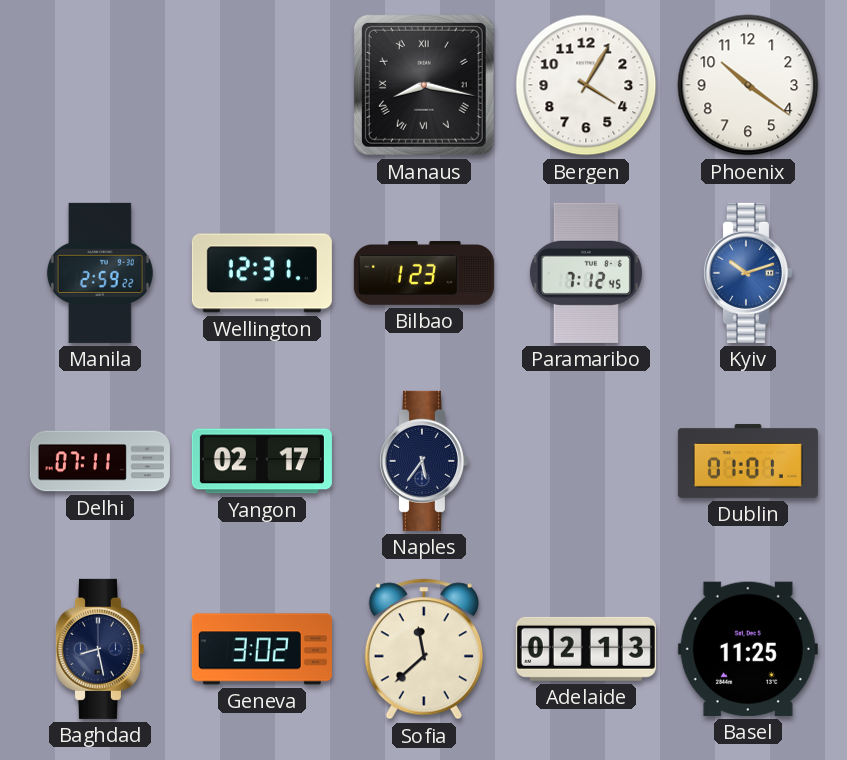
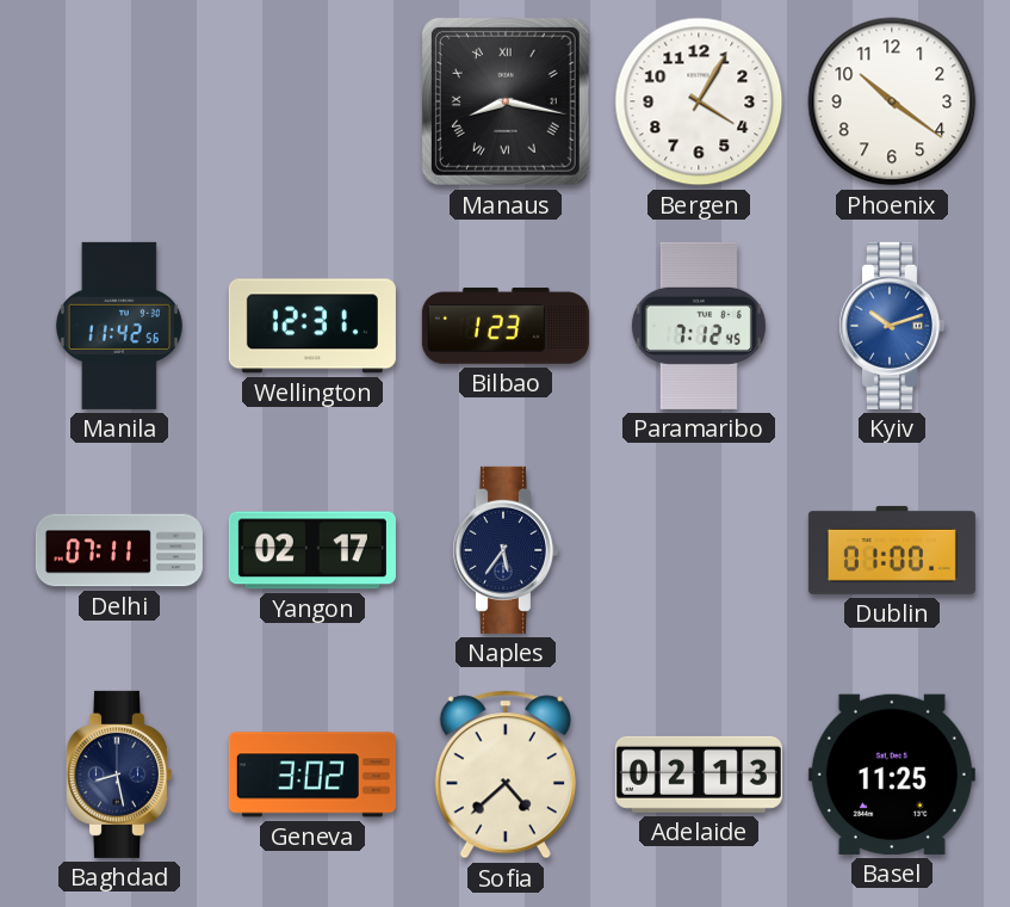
Manila: 2:59 -> 11:42 (119, 326)
Dublin: 01:01 -> 01:00 (892, 550)
Sofia: 11:38 -> 4:38 (506, 775)
